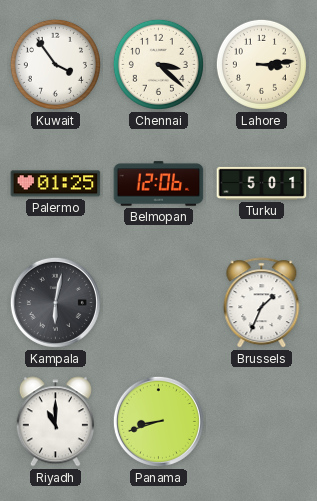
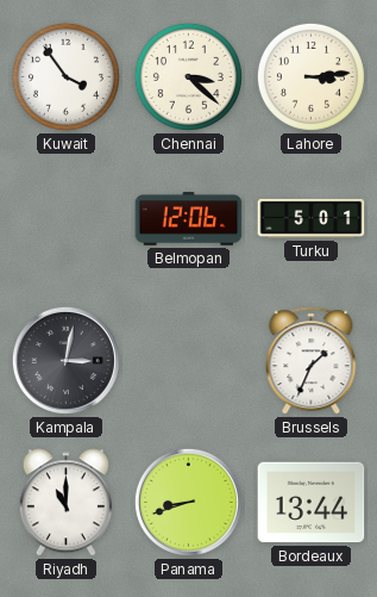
Palermo: 01:25 -> none (56, 184)
Kampala: 6:02 -> 3:02 (65, 360)
Bordeaux: none -> 13:44 (312, 503)
